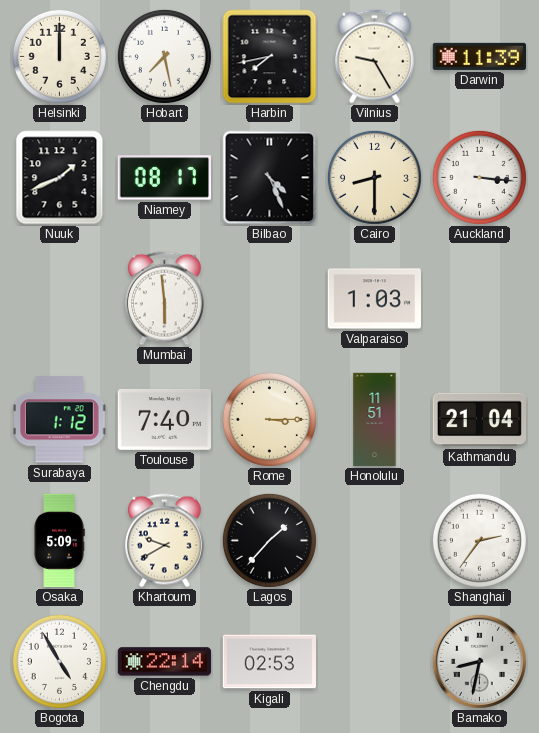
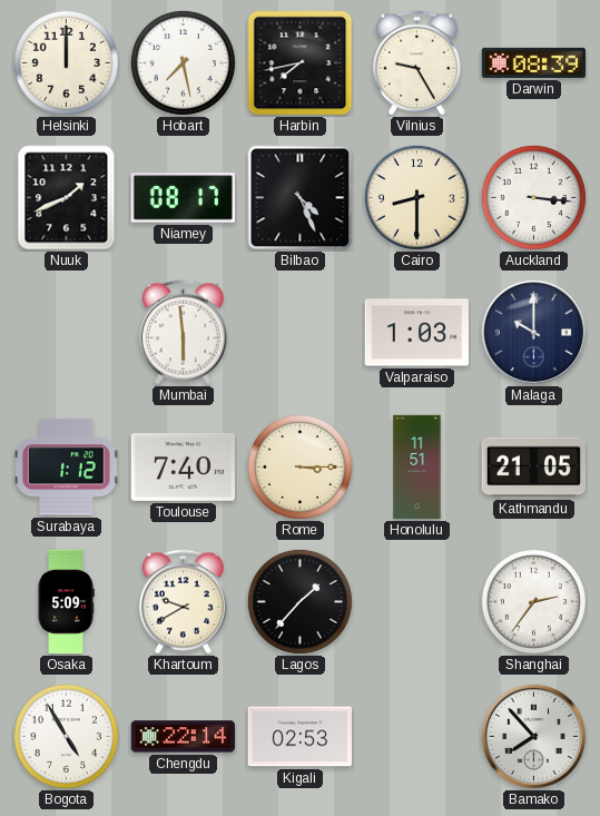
Darwin: 11:39 -> 08:39 (533, 62)
Malaga: none -> 10:00 (533, 332)
Kathmandu: 21:04 -> 21:05 (533, 468)
Bamako: 8:32 -> 7:53 (533, 736)
